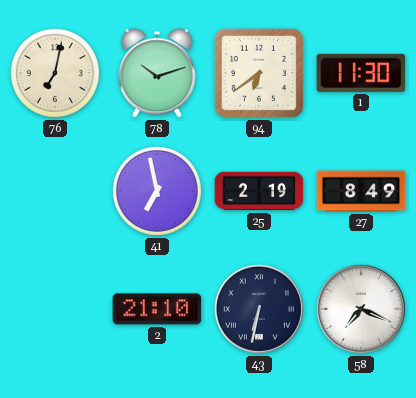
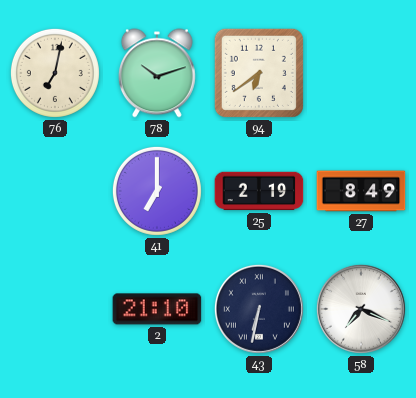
1: 11:30 -> none (361, 73)
41: 6:58 -> 7:00 (157, 191)
